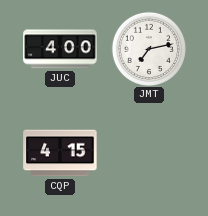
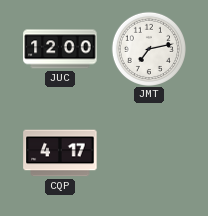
JUC: 4:00 -> 12:00 (60, 49)
CQP: 4:15 -> 4:17 (60, 153)
